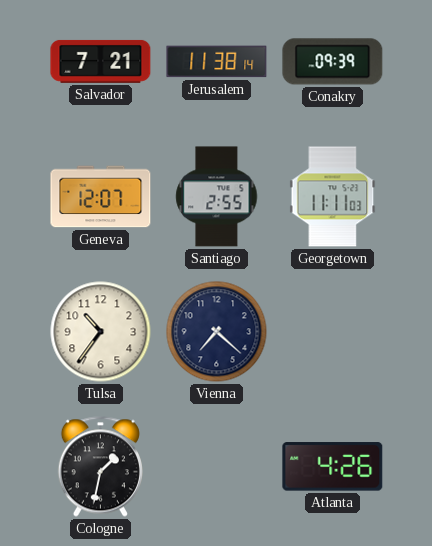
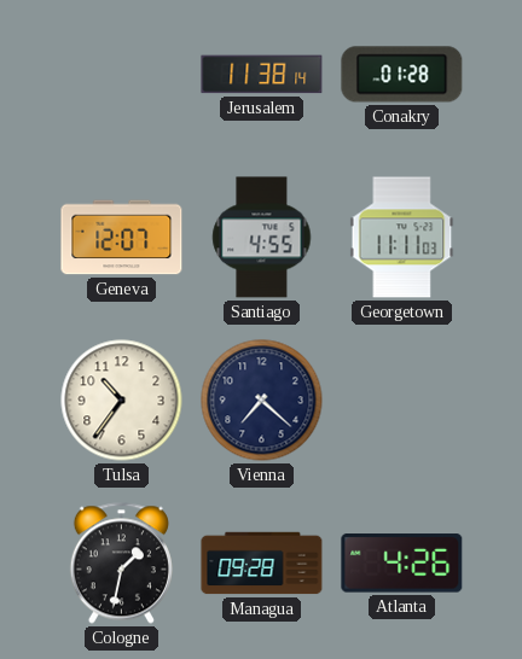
Salvador: 7:21 -> none (101, 61)
Conakry: 09:39 -> 01:28 (402, 75)
Santiago: 2:55 -> 4:55 (262, 238)
Managua: none -> 09:28 (262, 564)
